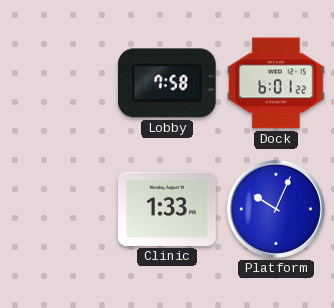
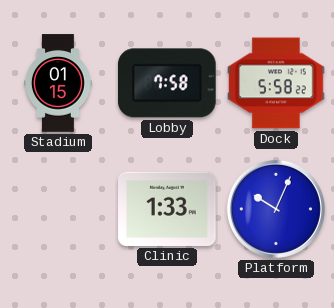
Stadium: none -> 01:15 (59, 83)
Dock: 6:01 -> 5:58 (276, 83)
